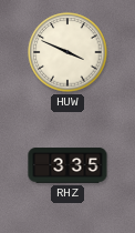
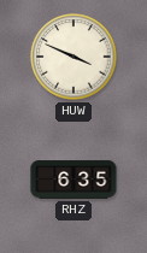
RHZ: 3:35 -> 6:35 (73, 180)
